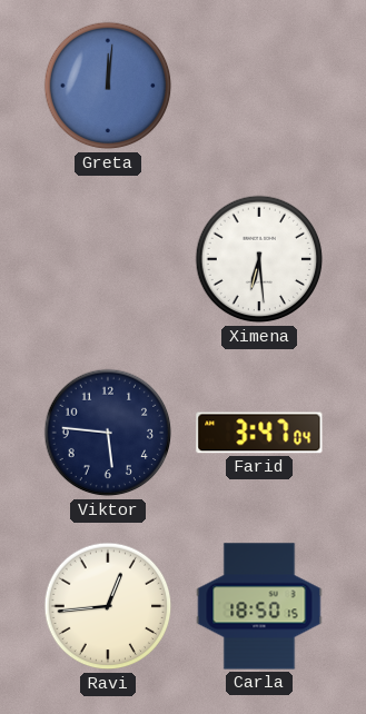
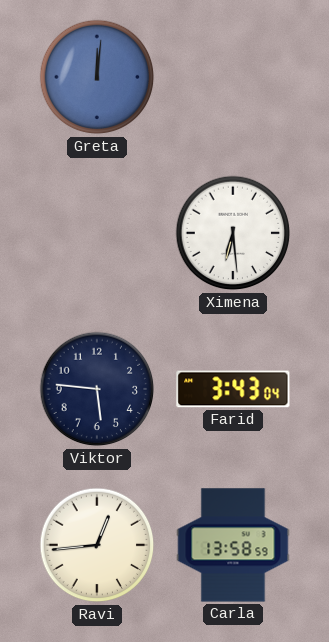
Farid: 3:47 -> 3:43 (233, 389)
Carla: 18:50 -> 13:58 (233, 545)
